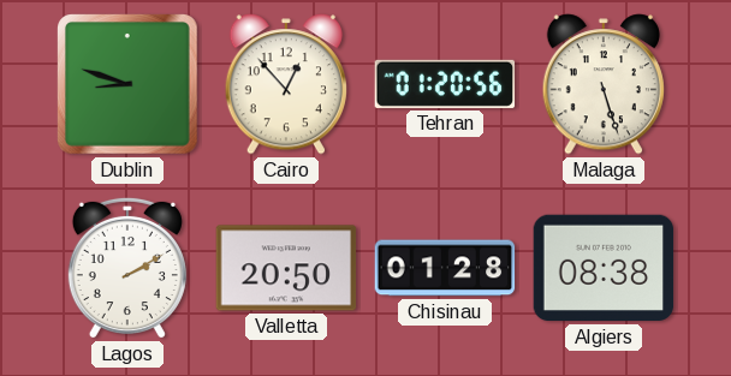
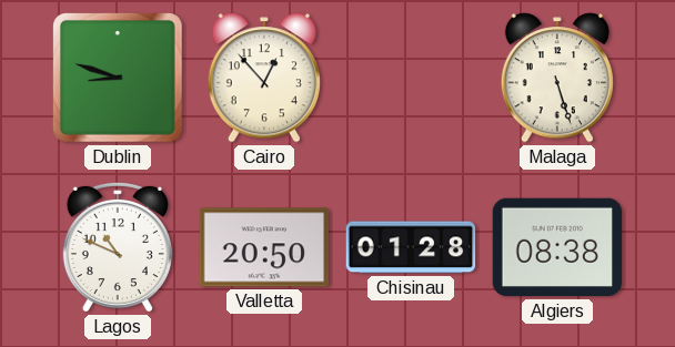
Tehran: 01:20 -> none (445, 84)
Lagos: 2:10 -> 10:49 (118, 247)
